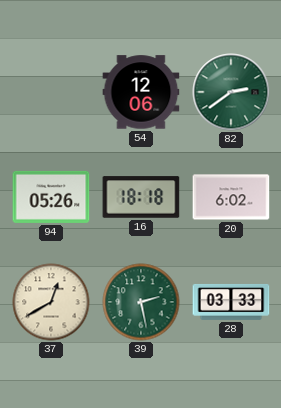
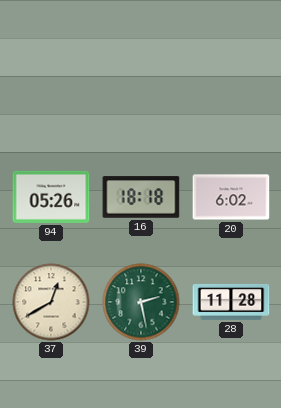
54: 12:06 -> none (141, 92)
82: 2:39 -> none (231, 92)
28: 03:33 -> 11:28 (231, 302)
